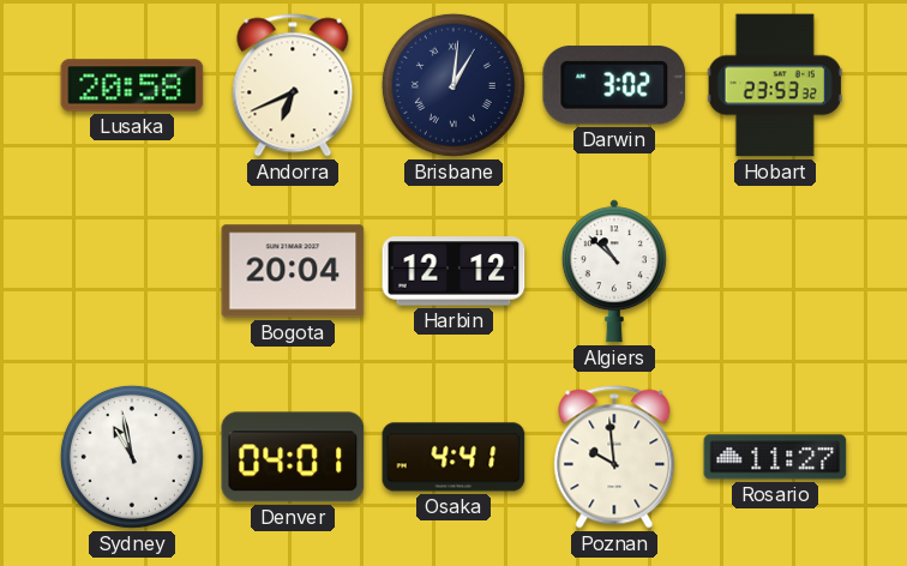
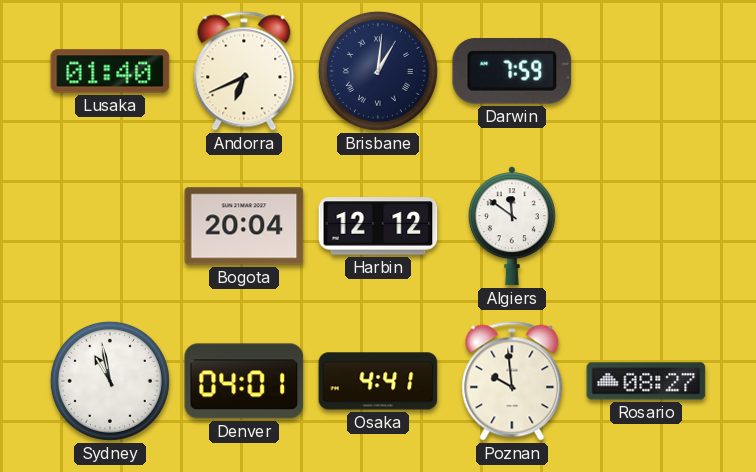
Lusaka: 20:58 -> 01:40 (110, 71)
Darwin: 3:02 -> 7:59 (512, 72)
Hobart: 23:53 -> none (775, 85)
Algiers: 10:52 -> 11:51 (512, 226)
Rosario: 11:27 -> 08:27 (646, 381)
